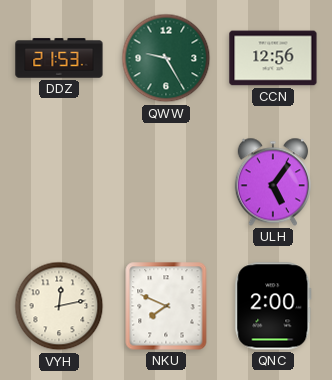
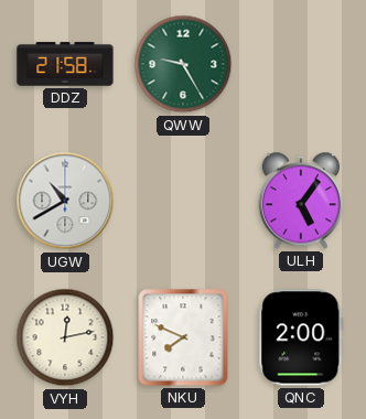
DDZ: 21:53 -> 21:58 (65, 64)
CCN: 12:56 -> none (273, 58)
UGW: none -> 10:40 (65, 201)
